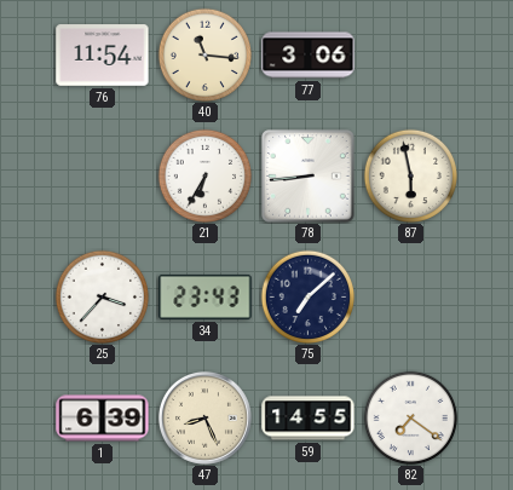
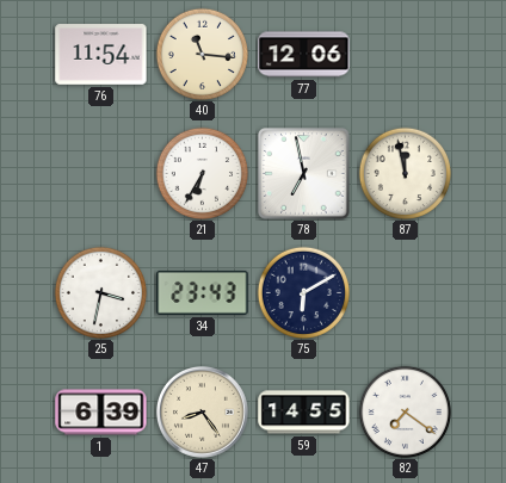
77: 3:06 -> 12:06 (304, 55)
78: 8:44 -> 6:58 (304, 174)
87: 5:58 -> 11:58 (405, 173)
25: 3:37 -> 3:32 (100, 292)
75: 7:08 -> 6:10 (303, 292)
47: 8:26 -> 8:24 (202, 411)
